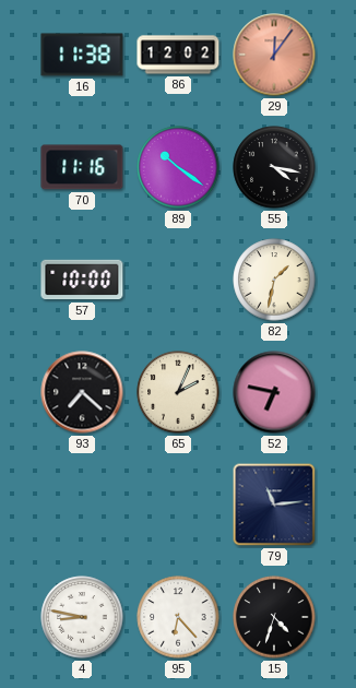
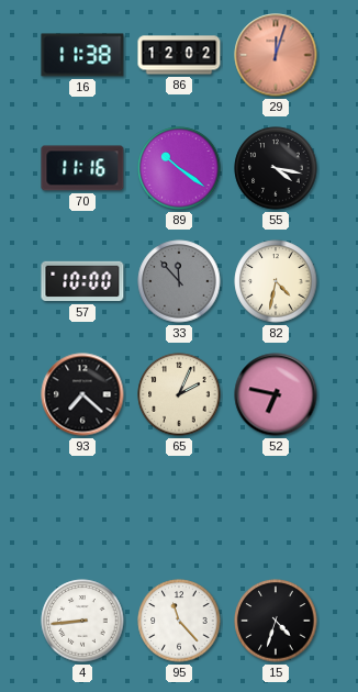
29: 12:06 -> 12:03 (276, 55)
33: none -> 11:53 (179, 281)
82: 1:32 -> 4:32 (276, 281)
79: 11:14 -> none (274, 505)
4: 8:47 -> 8:44 (82, 621)
95: 6:23 -> 11:23 (179, 621)
